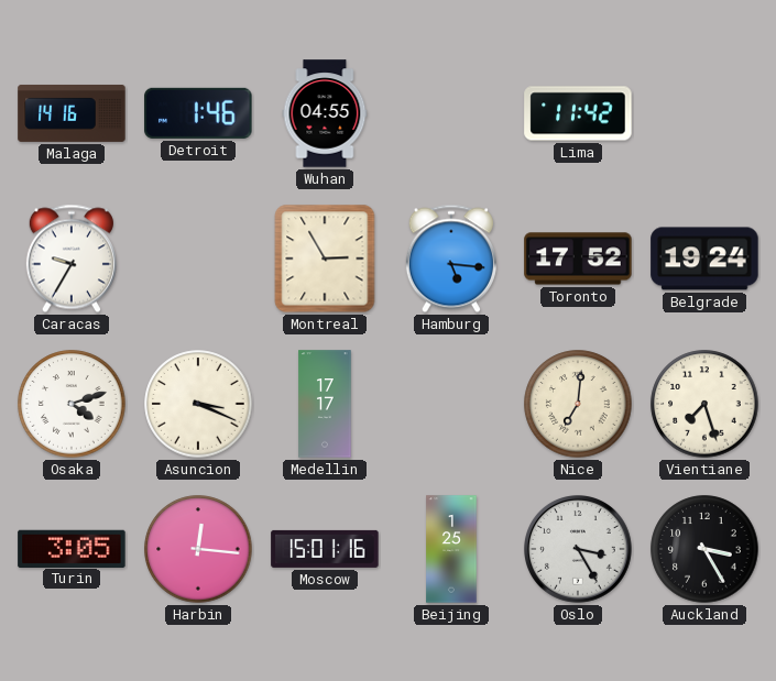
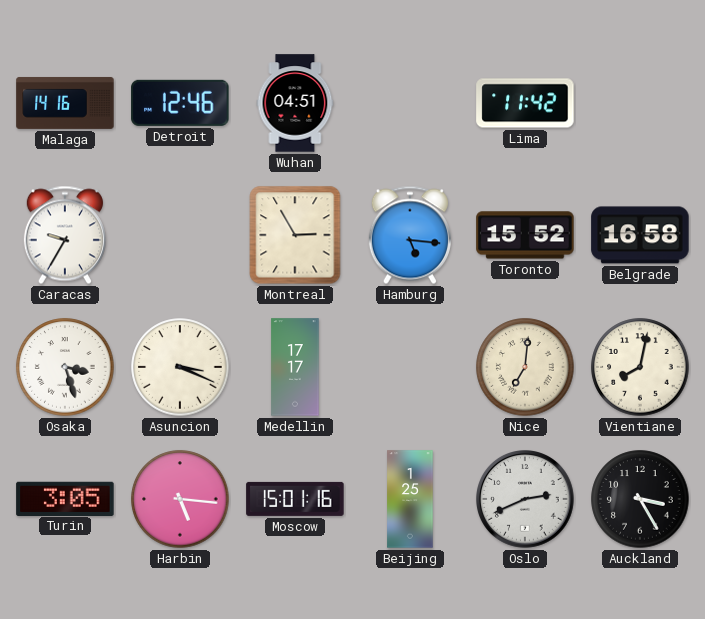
Detroit: 1:46 -> 12:46 (180, 103)
Wuhan: 04:55 -> 04:51 (295, 103)
Toronto: 17:52 -> 15:52 (525, 235)
Belgrade: 19:24 -> 16:58 (640, 235)
Osaka: 4:12 -> 3:27 (65, 367)
Vientiane: 7:27 -> 8:02 (640, 367)
Harbin: 12:16 -> 5:16 (180, 499)
Oslo: 3:25 -> 2:41 (526, 500)
